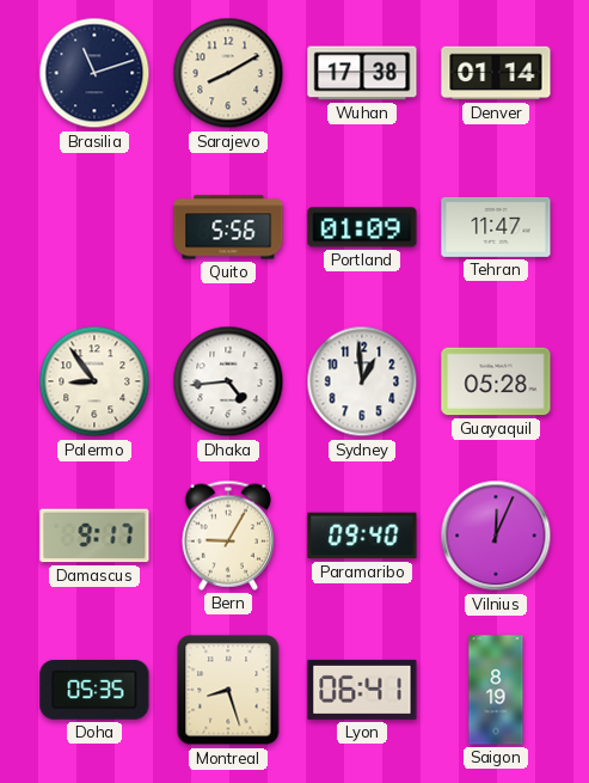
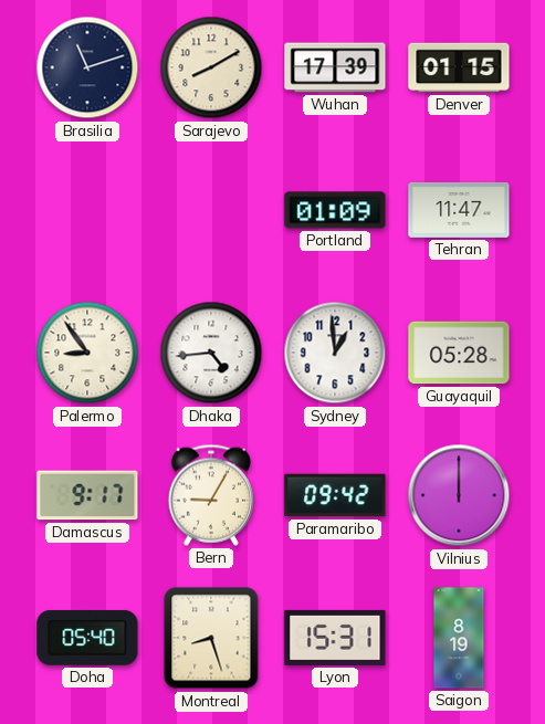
Wuhan: 17:38 -> 17:39 (335, 67)
Denver: 01:14 -> 01:15 (459, 67)
Quito: 5:56 -> none (228, 227)
Paramaribo: 09:40 -> 09:42 (335, 495)
Vilnius: 12:04 -> 12:00 (459, 495)
Doha: 05:35 -> 05:40 (87, 638)
Lyon: 06:41 -> 15:31 (335, 638)
